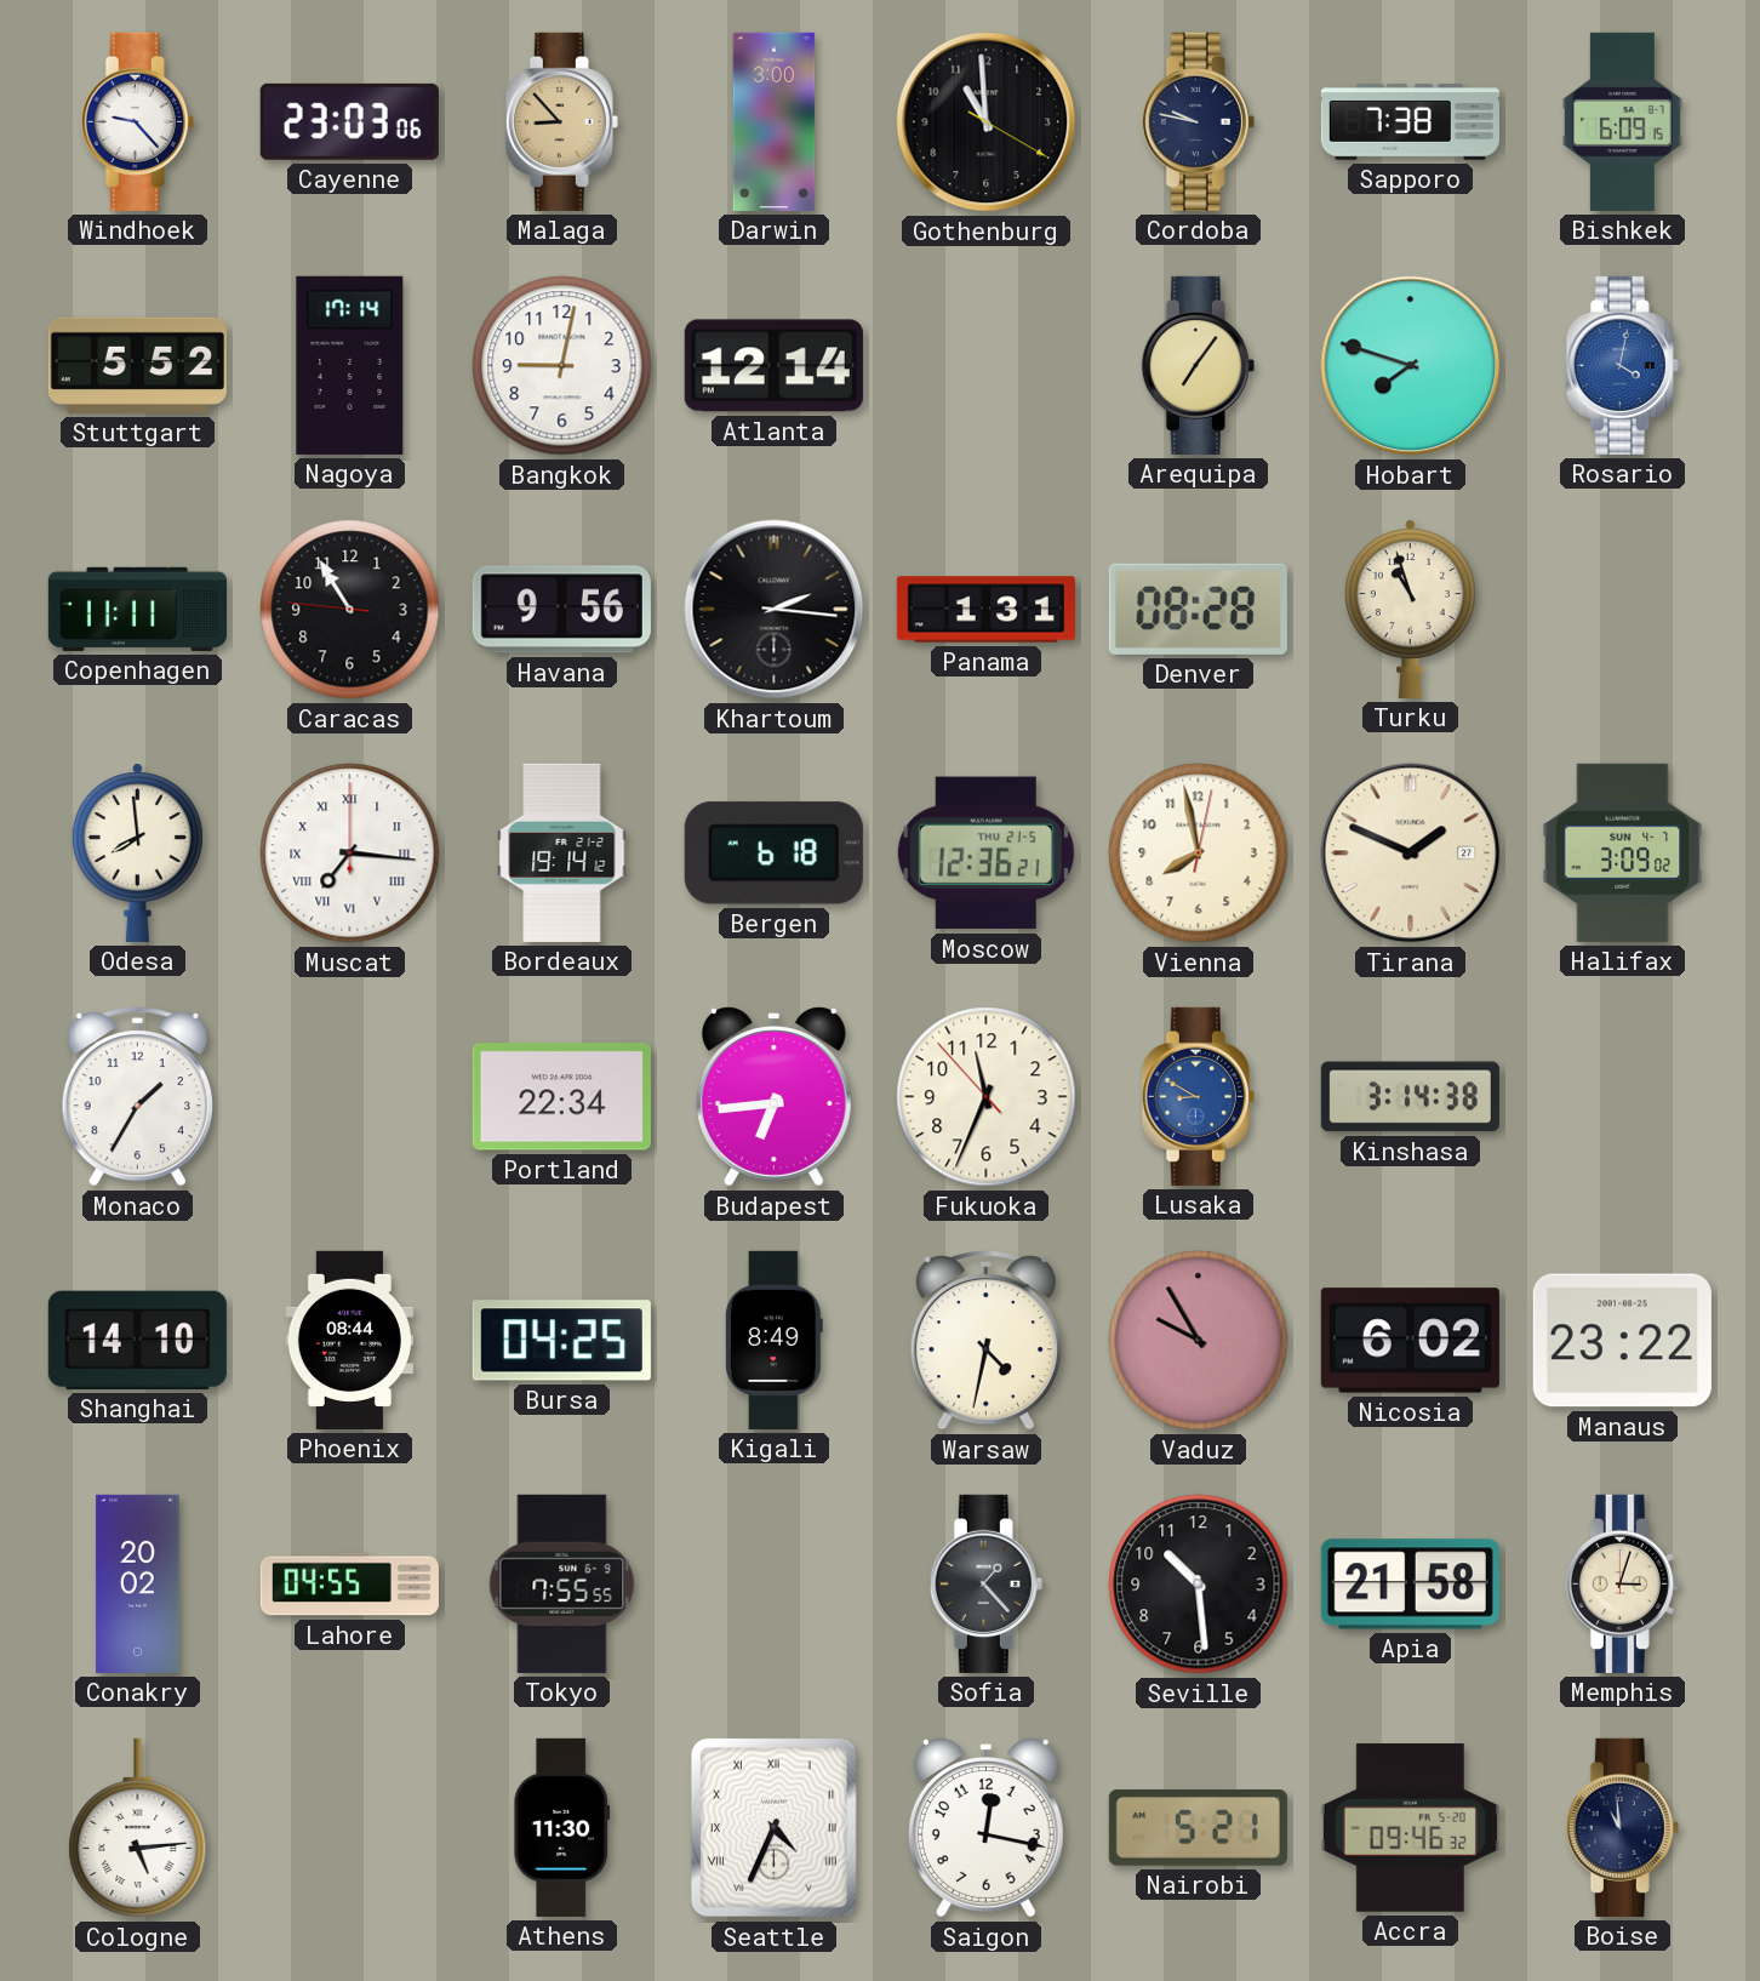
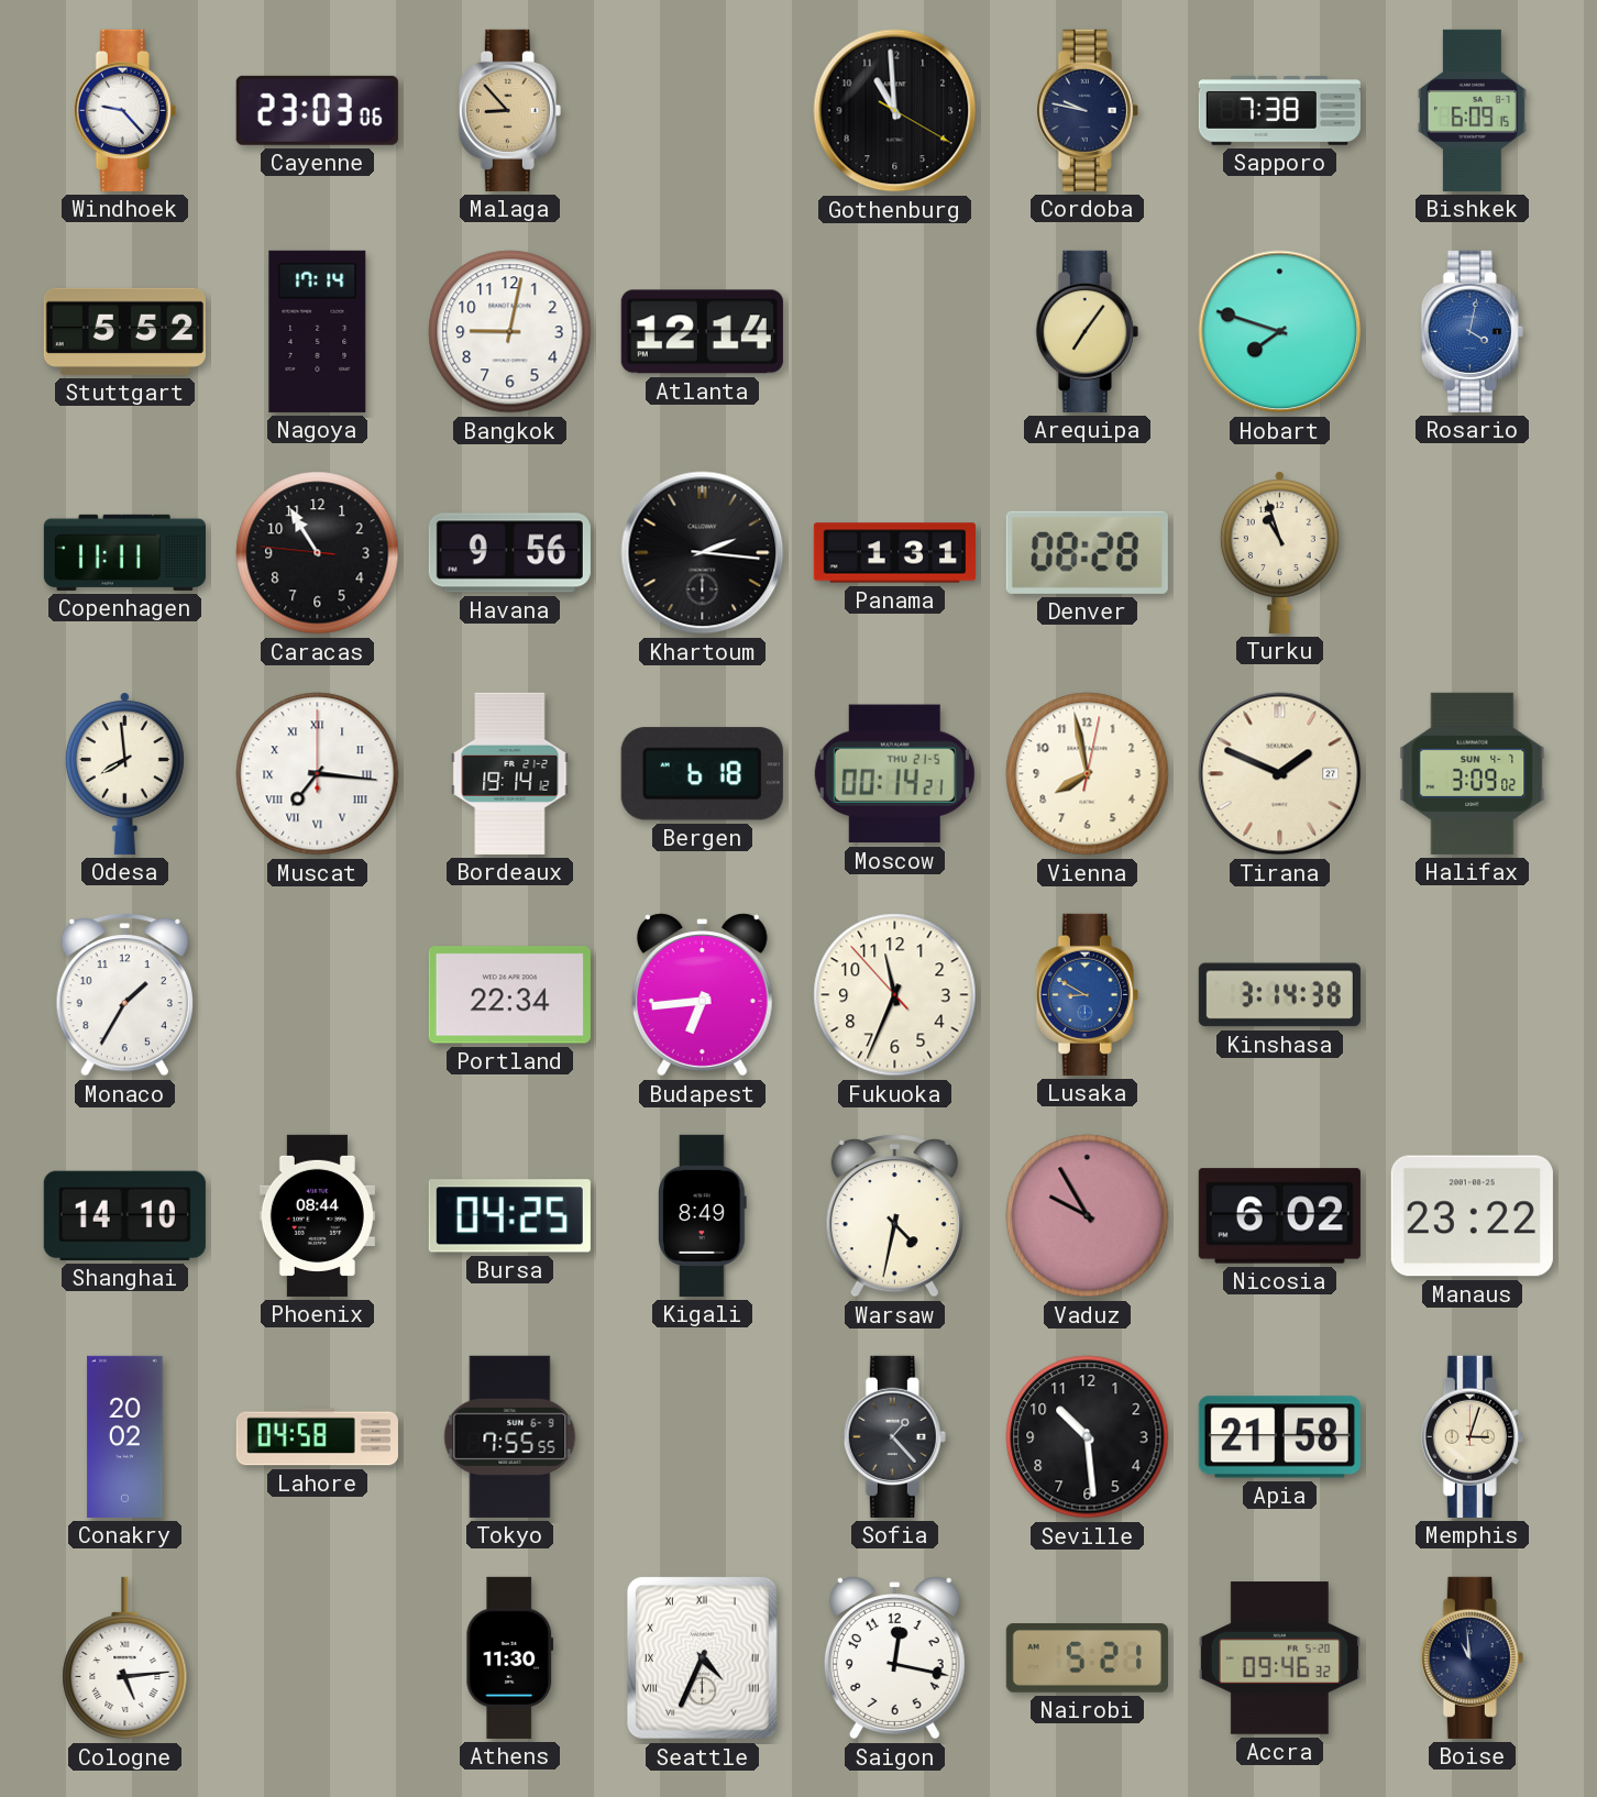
Darwin: 3:00 -> none (775, 121)
Moscow: 12:36 -> 00:14 (894, 774)
Lahore: 04:55 -> 04:58 (317, 1437)
